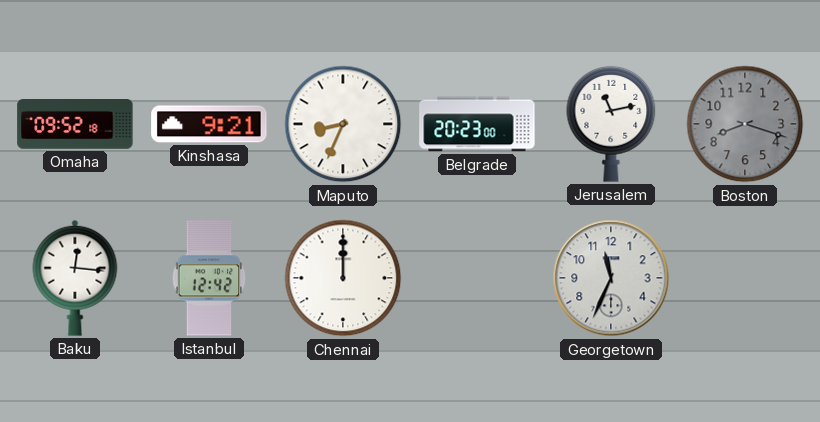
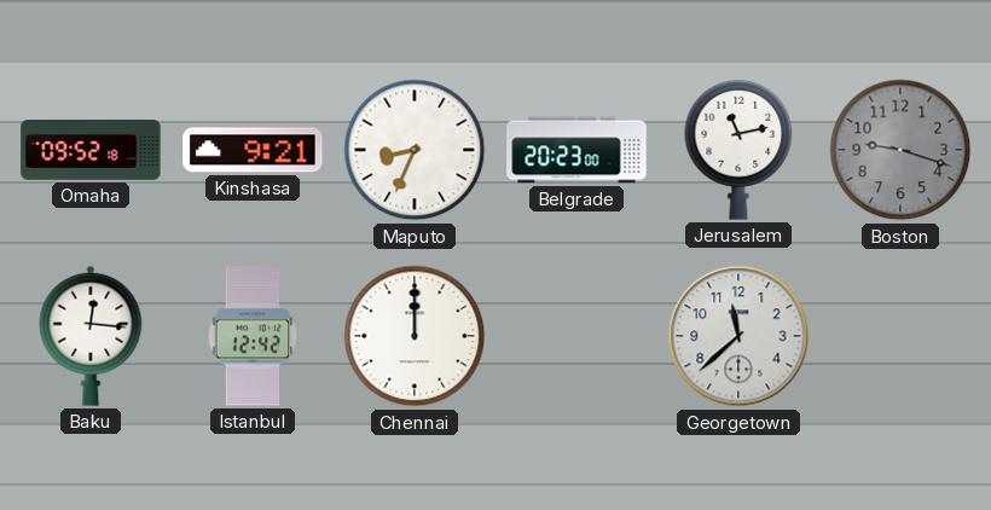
Boston: 8:18 -> 9:18 (900, 150)
Georgetown: 11:34 -> 11:38 (738, 336)
